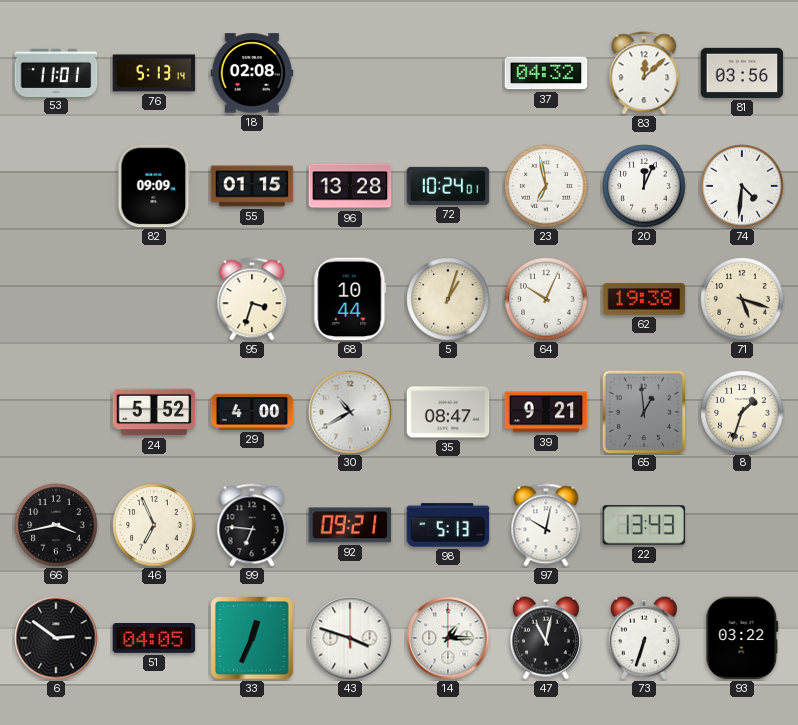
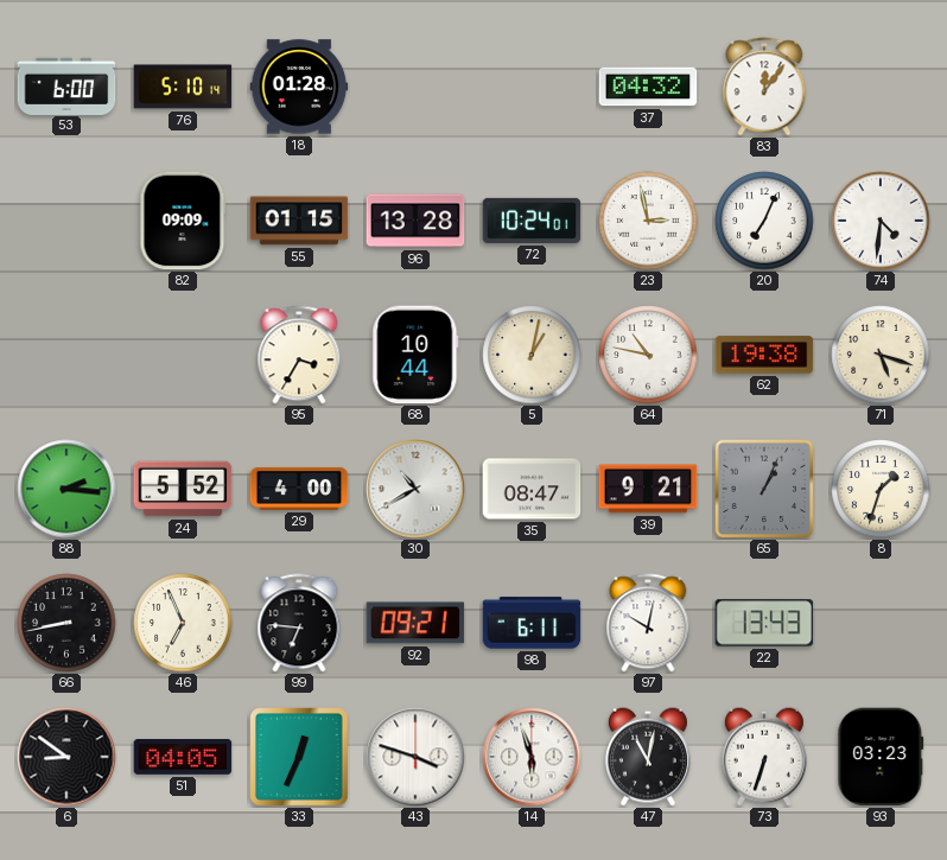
53: 11:01 -> 6:00 (66, 85)
76: 5:13 -> 5:10 (183, 87)
18: 02:08 -> 01:28 (299, 87)
83: 12:08 -> 12:06 (764, 87)
81: 03:56 -> none (742, 73)
23: 6:58 -> 2:58 (648, 221)
20: 12:04 -> 7:04 (764, 221)
95: 3:33 -> 3:35 (299, 355)
5: 1:03 -> 1:02 (532, 355)
64: 10:04 -> 10:47 (648, 355)
88: none -> 2:16 (66, 489)
65: 12:59 -> 1:04 (764, 489)
66: 3:43 -> 8:43 (66, 623)
98: 5:13 -> 6:11 (532, 623)
6: 2:51 -> 8:51 (66, 757)
14: 1:15 -> 5:57 (532, 757)
93: 03:22 -> 03:23 (881, 757)
